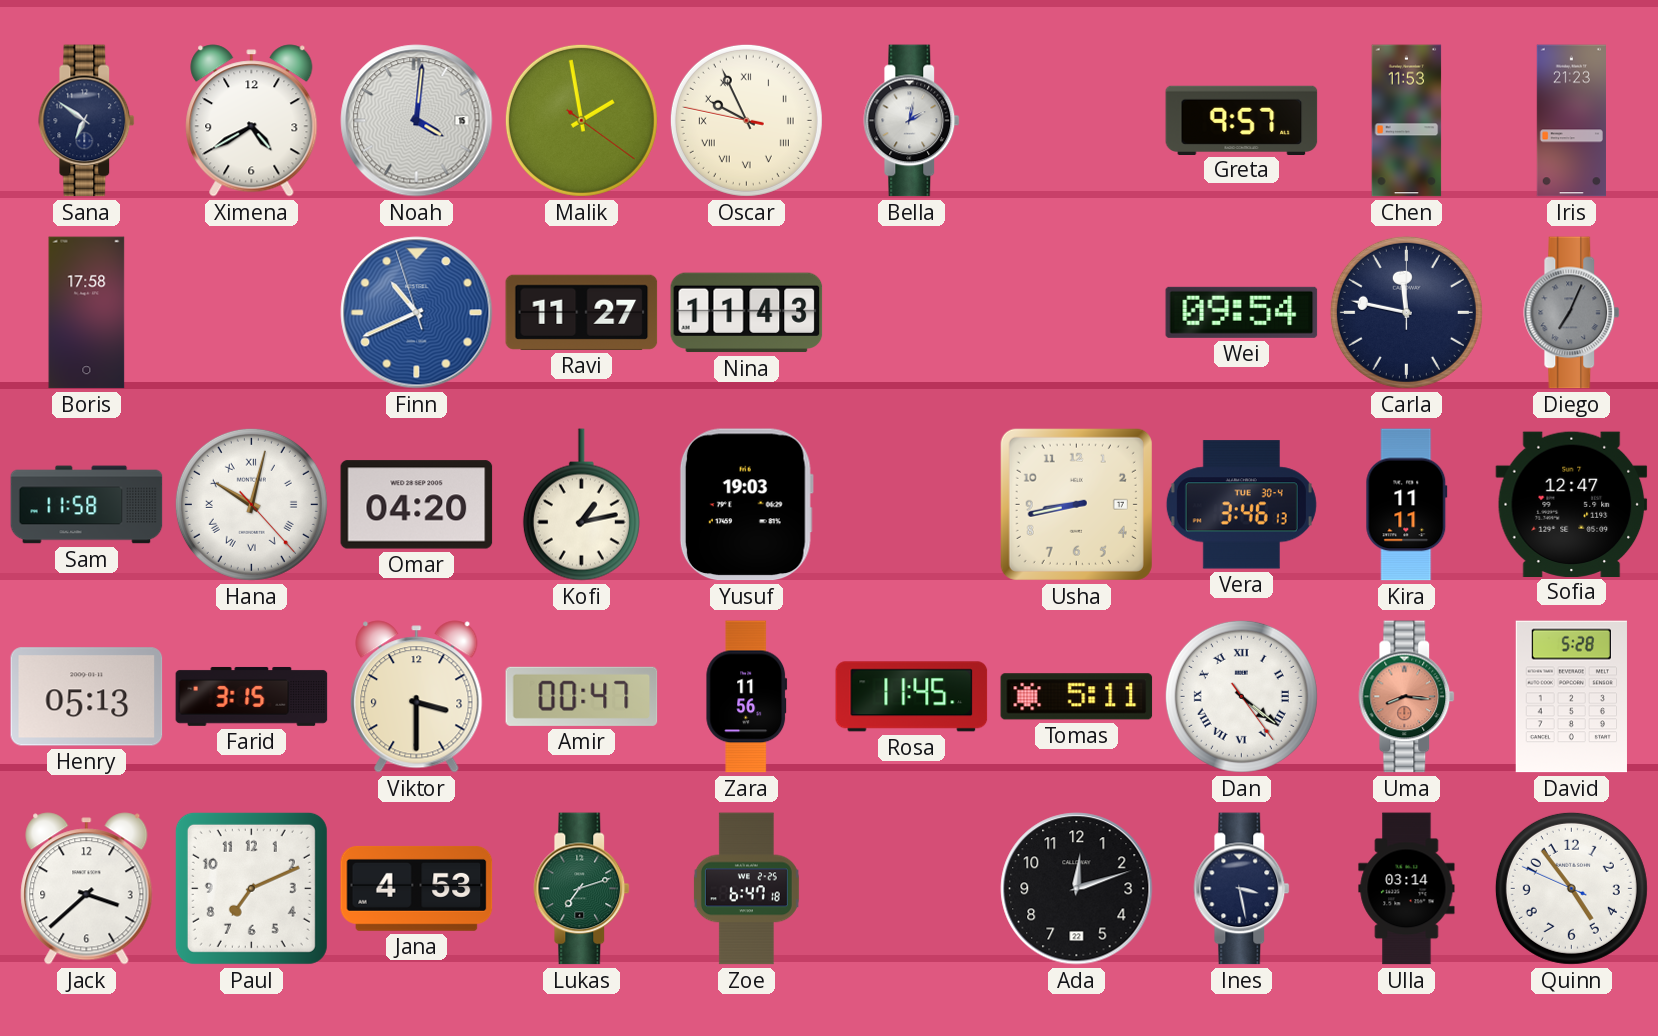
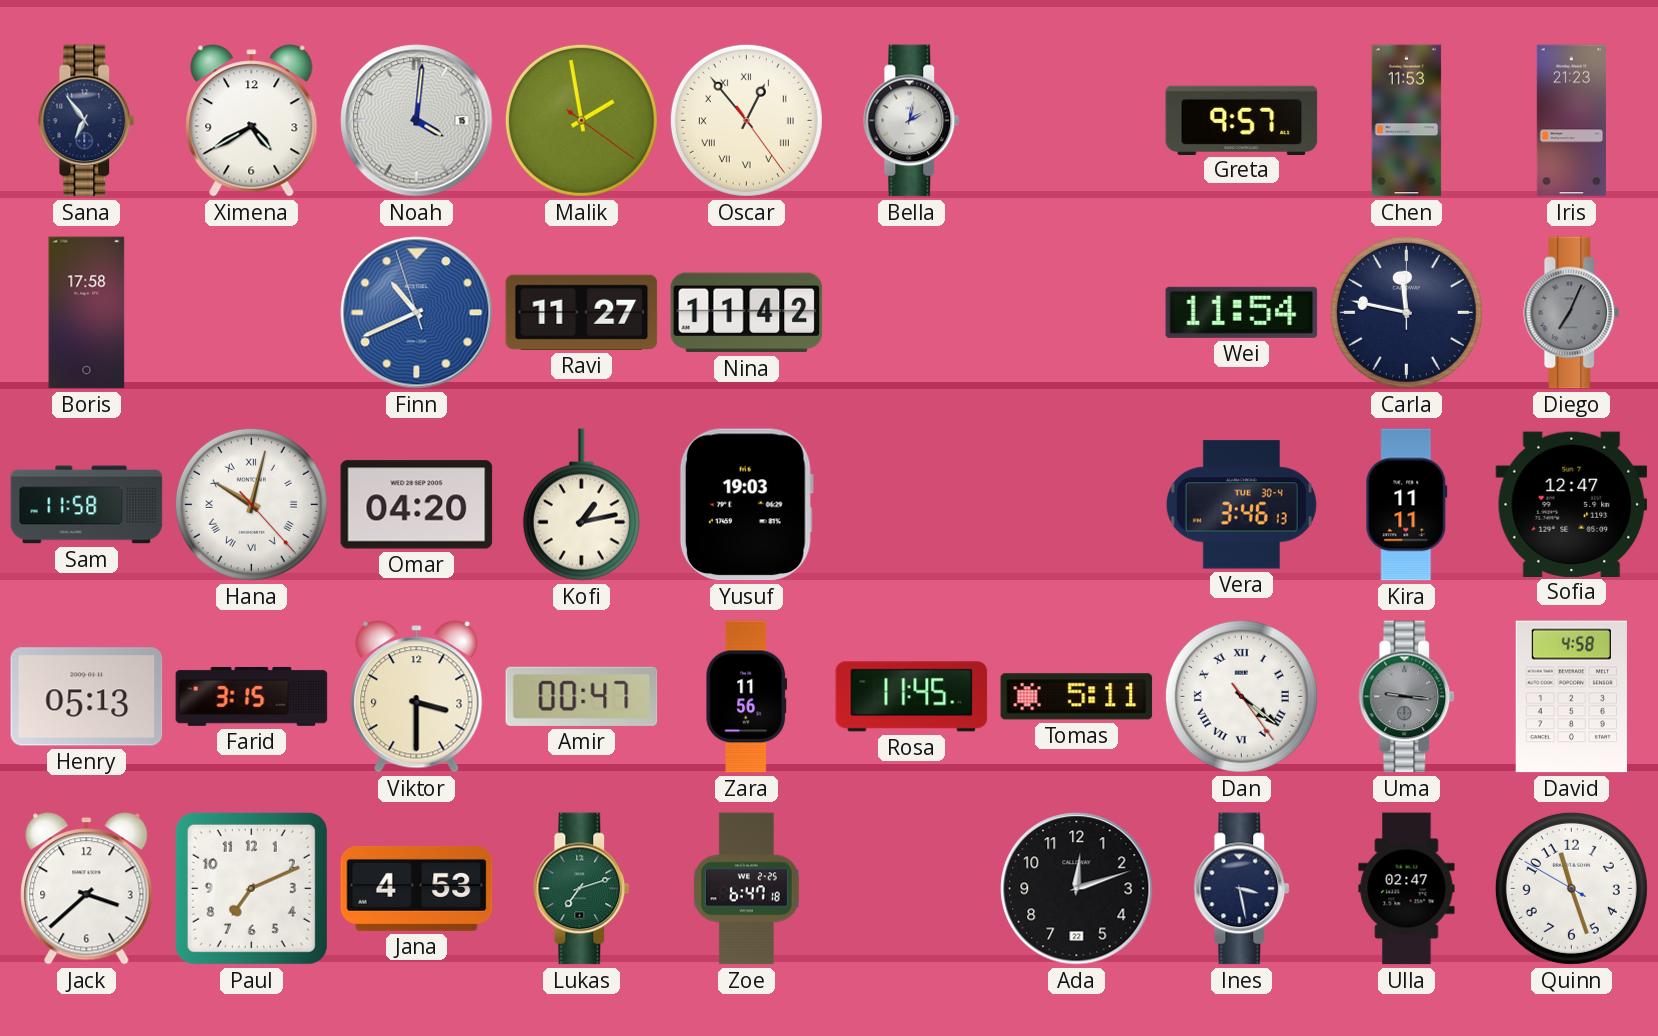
Sana: 6:51 -> 6:54 (87, 121)
Oscar: 9:55 -> 12:53 (746, 120)
Nina: 11:43 -> 11:42 (747, 313)
Wei: 09:54 -> 11:54 (1242, 312)
Usha: 8:43 -> none (1076, 504)
Uma: 8:16 -> 9:16 (1407, 697)
Uma dial: salmon -> grey (1407, 697)
David: 5:28 -> 4:58 (1571, 697)
Ulla: 03:14 -> 02:47 (1407, 889)
Quinn: 4:53 -> 11:26 (1571, 888)
